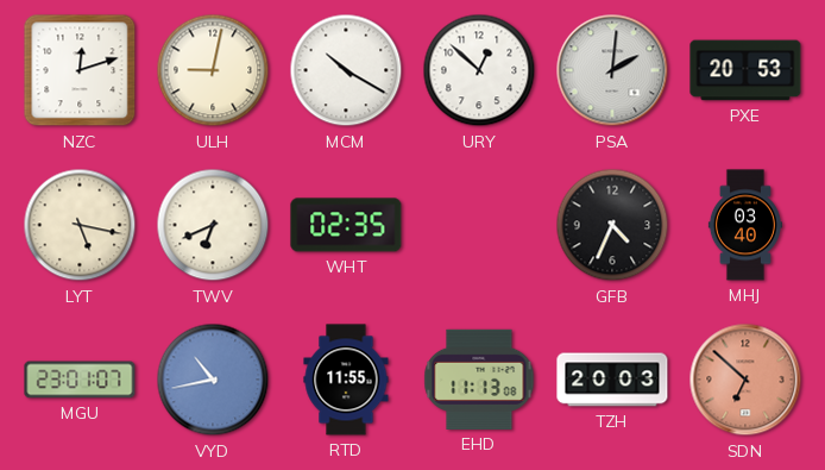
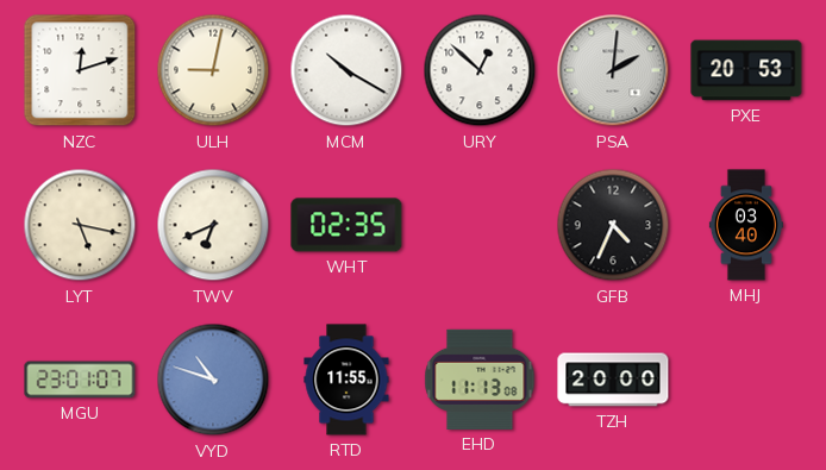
VYD: 10:43 -> 10:48 (213, 380)
TZH: 20:03 -> 20:00 (613, 380)
SDN: 6:52 -> none (745, 380)
